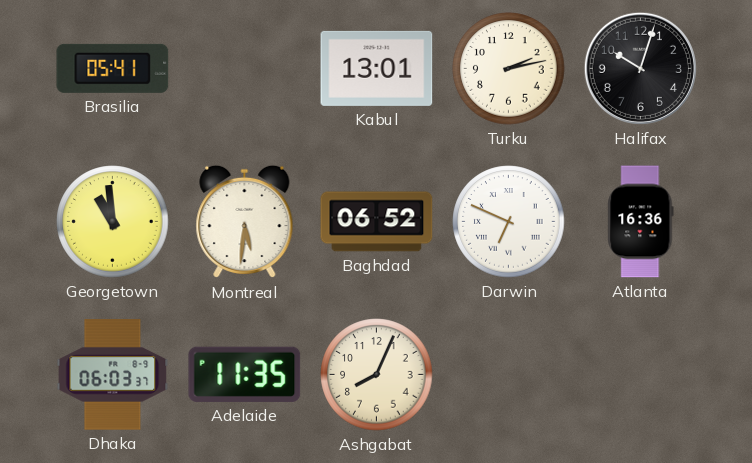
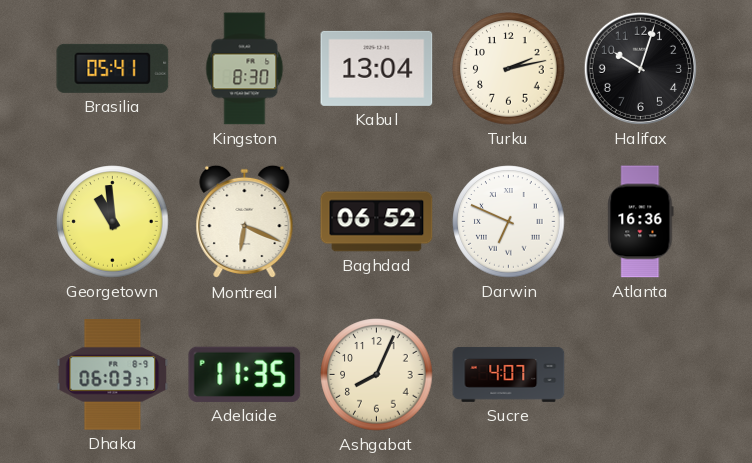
Kingston: none -> 8:30 (245, 69)
Kabul: 13:01 -> 13:04 (377, 68)
Montreal: 5:31 -> 6:19 (245, 222)
Sucre: none -> 4:07 (509, 374)
